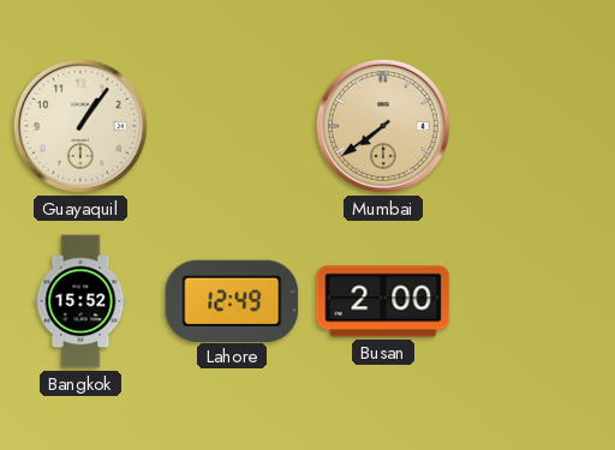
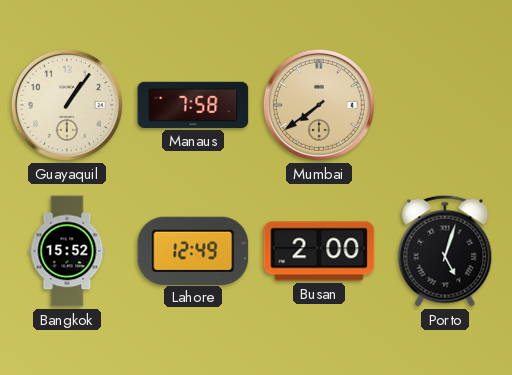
Manaus: none -> 7:58 (193, 105)
Porto: none -> 5:03 (445, 251)
